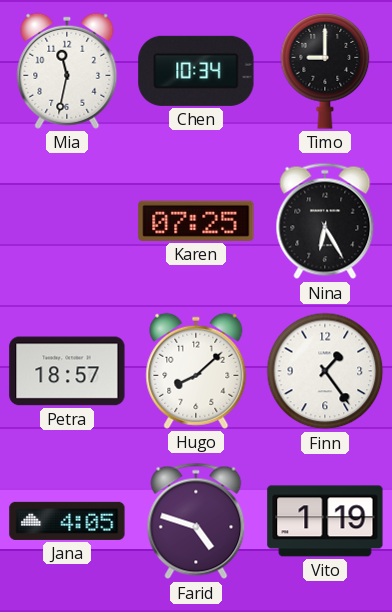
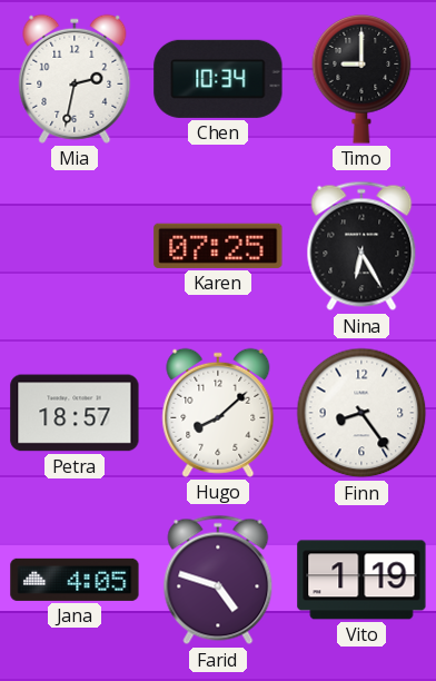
Mia: 11:32 -> 2:32 (75, 79)
Finn: 1:24 -> 8:24 (361, 413)
